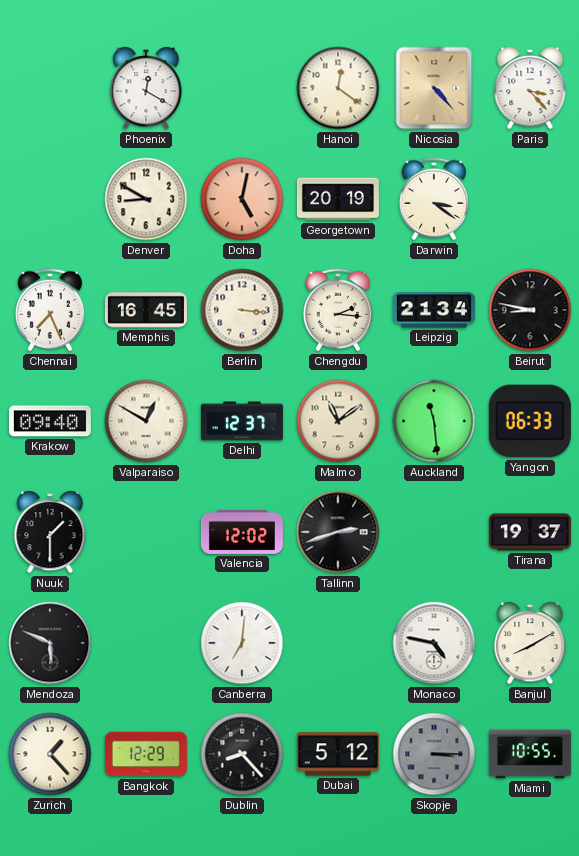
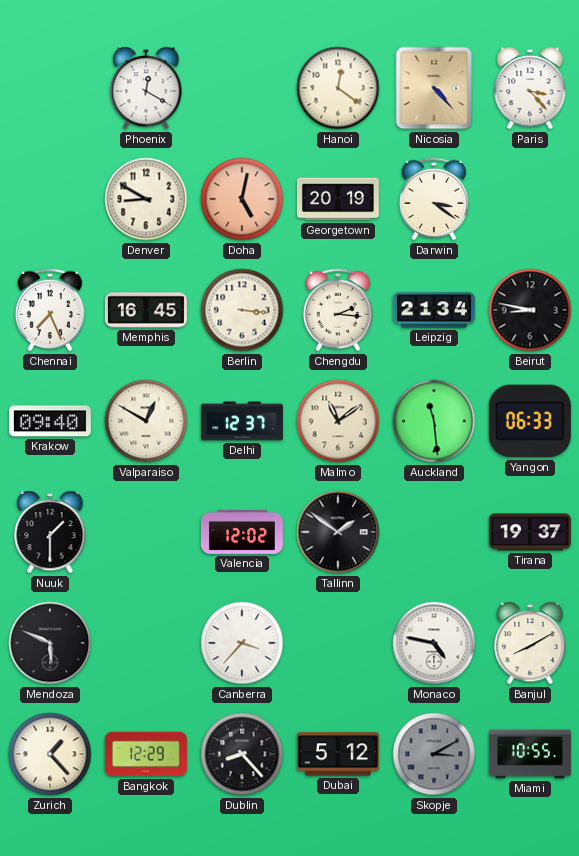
Tallinn: 2:42 -> 1:51 (338, 532)
Canberra: 7:01 -> 3:37 (242, 643)
Skopje: 3:15 -> 3:10 (434, 754)
